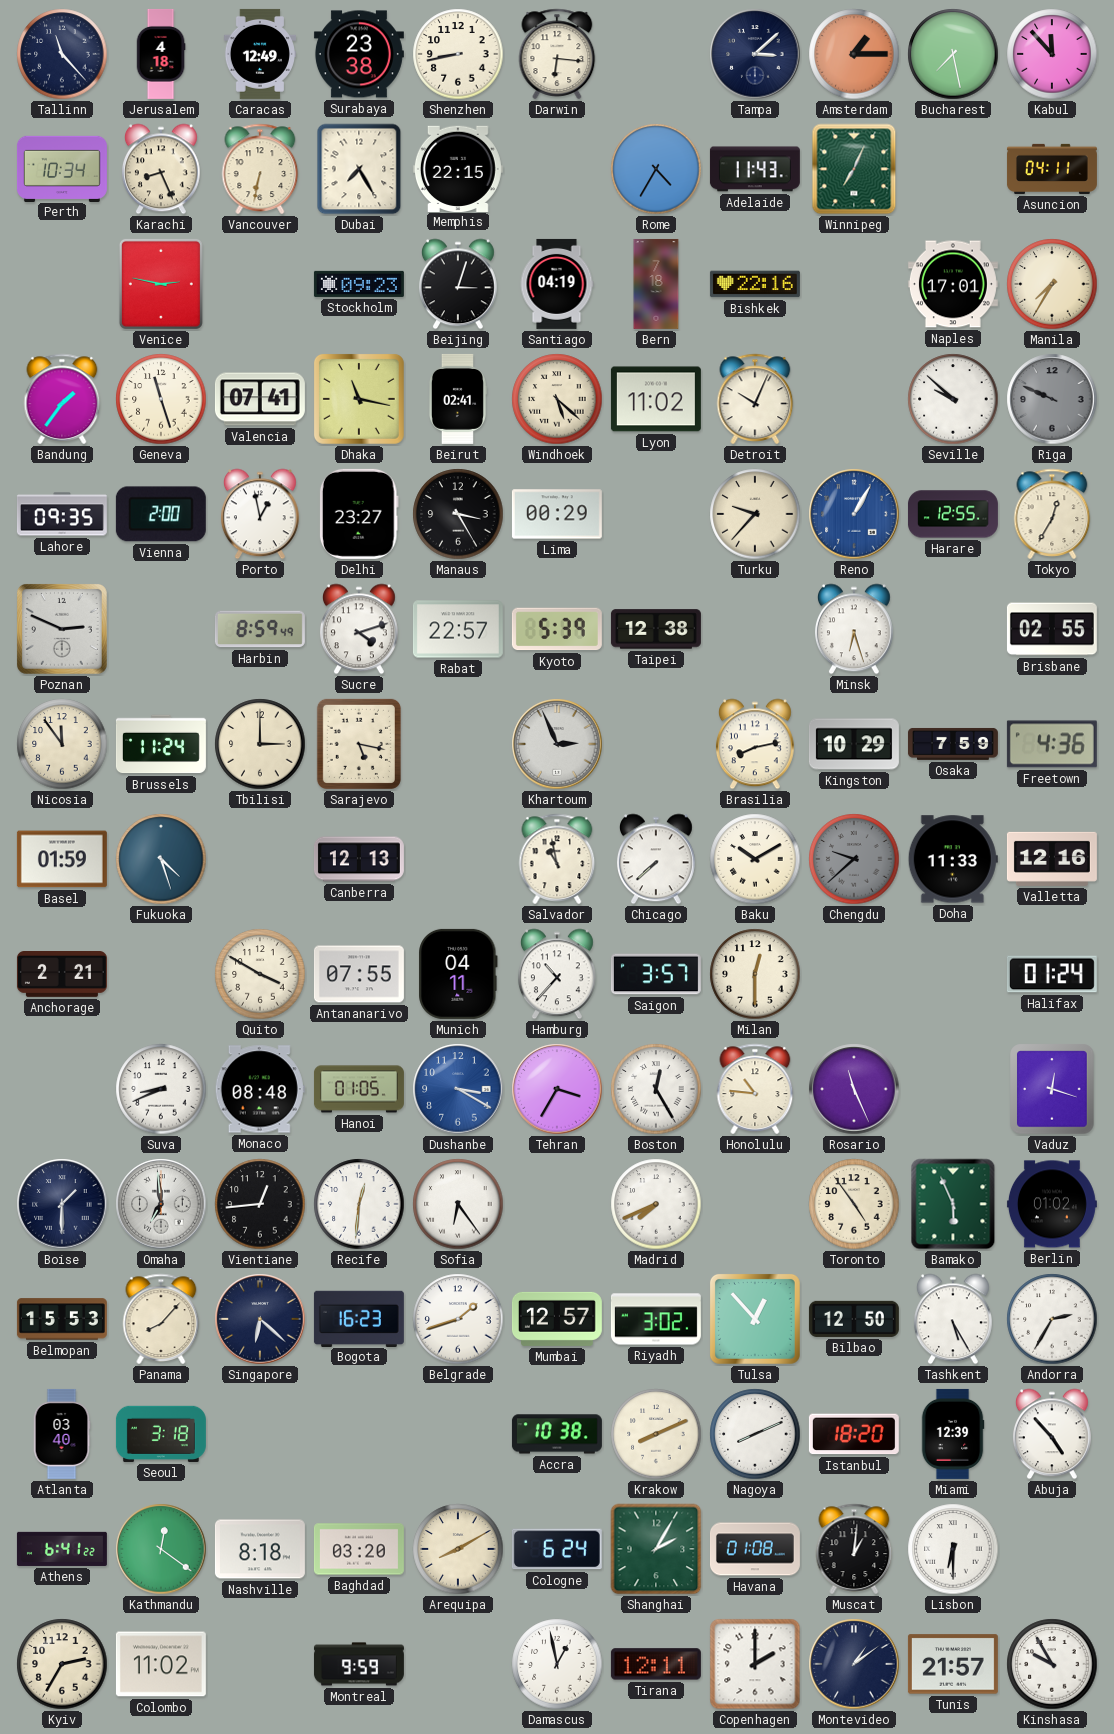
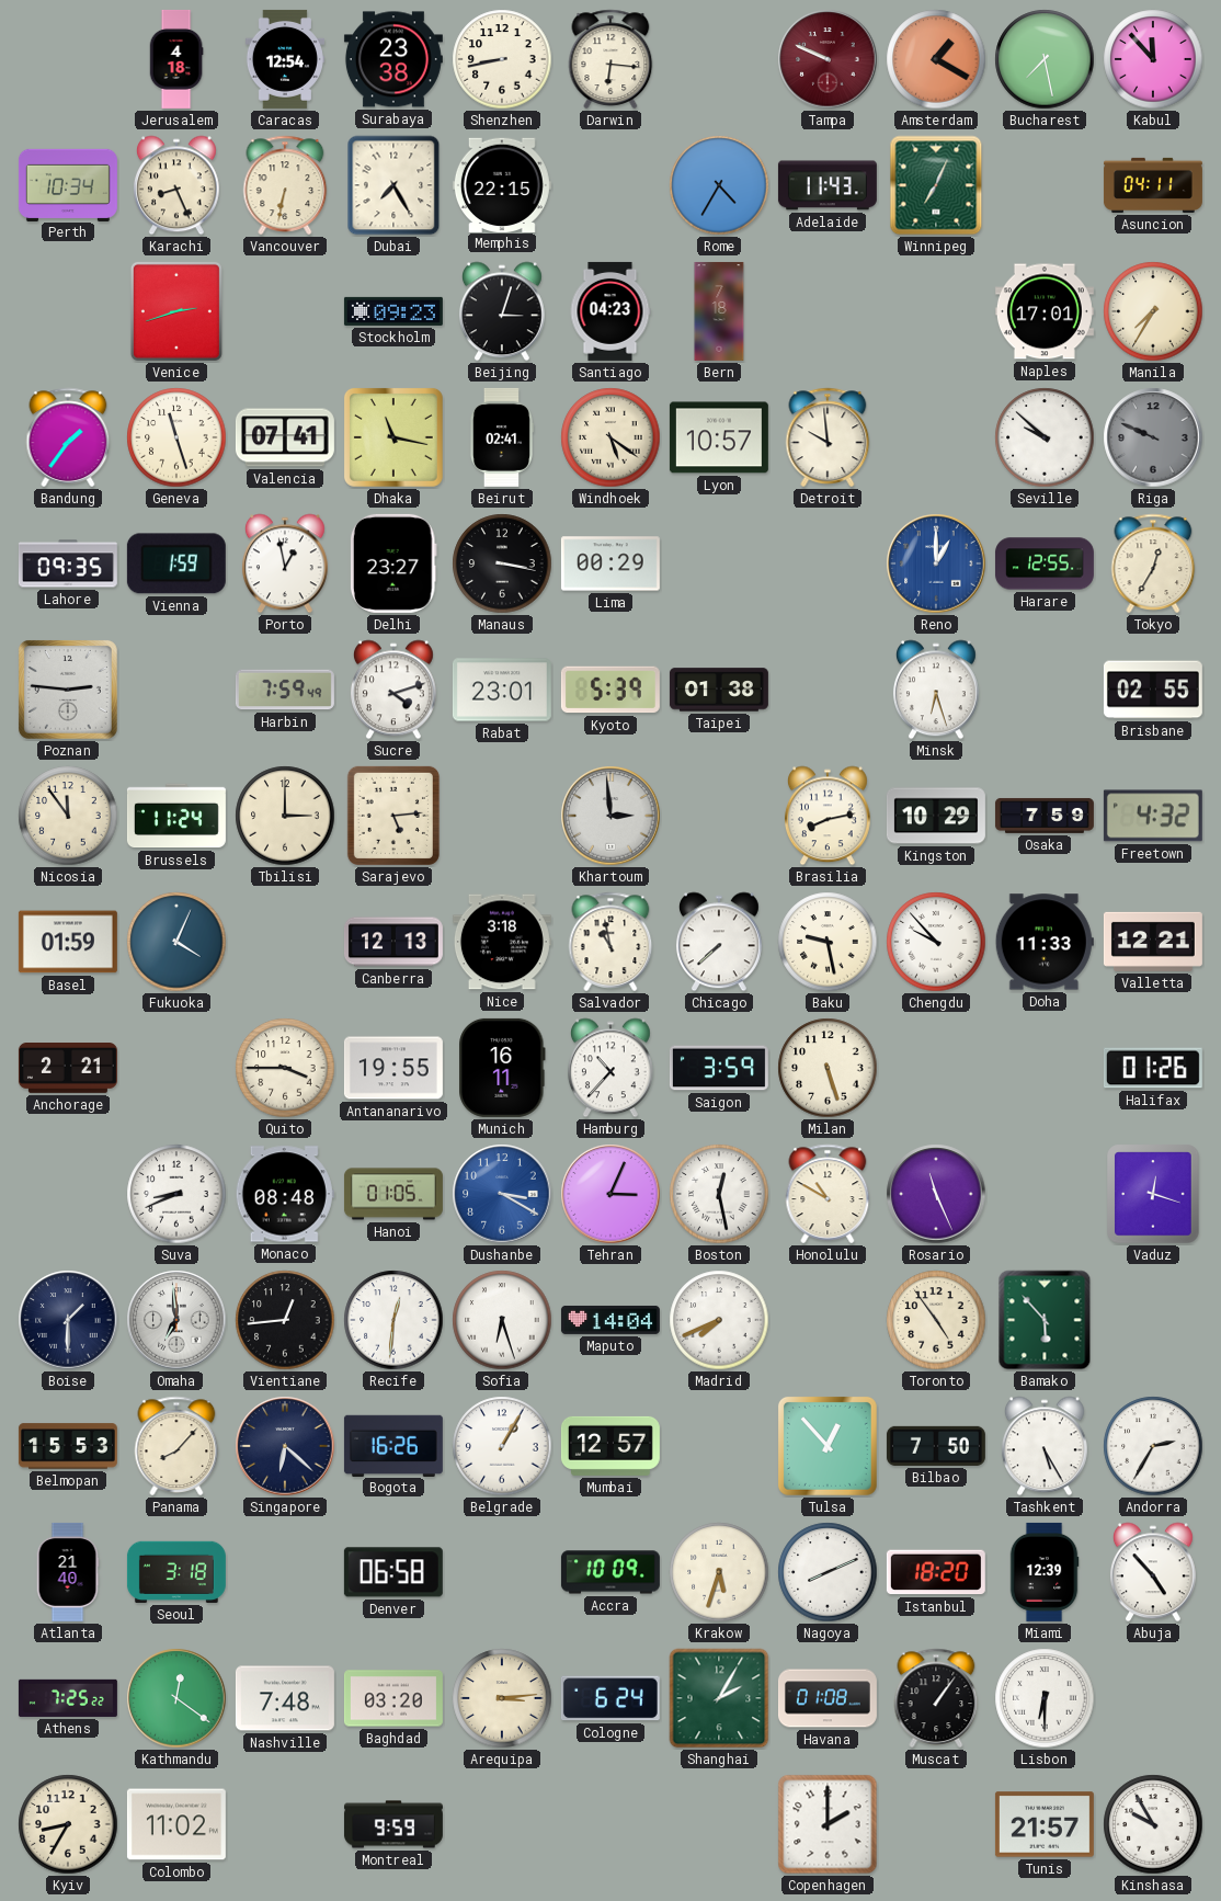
Tallinn: 11:23 -> none (62, 54)
Caracas: 12:49 -> 12:54 (285, 59)
Tampa: 3:08 -> 9:49 (828, 59)
Tampa dial: navy -> burgundy (828, 59)
Amsterdam: 1:15 -> 1:20 (936, 59)
Venice: 2:47 -> 2:42 (176, 311)
Santiago: 04:19 -> 04:23 (610, 311)
Bishkek: 22:16 -> none (755, 284)
Windhoek: 5:22 -> 5:21 (610, 437)
Lyon: 11:02 -> 10:57 (719, 437)
Detroit: 10:04 -> 9:59 (828, 437)
Vienna: 2:00 -> 1:59 (176, 564)
Manaus: 3:25 -> 3:17 (502, 564)
Turku: 9:37 -> none (755, 514)
Reno: 1:05 -> 1:00 (936, 564)
Poznan: 2:49 -> 2:46 (68, 690)
Harbin: 8:59 -> 7:59 (285, 690)
Rabat: 22:57 -> 23:01 (502, 690)
Taipei: 12:38 -> 01:38 (719, 690)
Sarajevo: 5:17 -> 5:14 (393, 816)
Khartoum: 2:56 -> 2:59 (610, 816)
Freetown: 4:36 -> 4:32 (1153, 816)
Fukuoka: 4:27 -> 4:04 (176, 942)
Nice: none -> 3:18 (502, 942)
Baku: 10:10 -> 9:28 (828, 942)
Chengdu: 9:38 -> 9:53 (936, 942)
Chengdu dial: grey -> white (936, 942)
Valletta: 12:16 -> 12:21 (1153, 942)
Quito: 3:50 -> 3:45 (285, 1068)
Antananarivo: 07:55 -> 19:55 (393, 1068)
Munich: 04:11 -> 16:11 (502, 1068)
Saigon: 3:57 -> 3:59 (719, 1068)
Milan: 12:30 -> 5:27 (828, 1068)
Halifax: 01:24 -> 01:26 (1153, 1068)
Tehran: 3:35 -> 3:04 (610, 1194)
Boston: 12:25 -> 12:28 (719, 1194)
Honolulu: 10:46 -> 10:50 (828, 1194)
Sofia: 6:24 -> 6:27 (502, 1320)
Maputo: none -> 14:04 (610, 1320)
Bamako: 5:56 -> 5:53 (1045, 1320)
Berlin: 01:02 -> none (1052, 1204)
Bogota: 16:23 -> 16:26 (393, 1445)
Belgrade: 1:42 -> 1:05 (502, 1446)
Riyadh: 3:02 -> none (656, 1319)
Bilbao: 12:50 -> 7:50 (936, 1446)
Atlanta: 03:40 -> 21:40 (68, 1572)
Denver: none -> 06:58 (393, 1572)
Accra: 10:38 -> 10:09 (610, 1572)
Krakow: 8:11 -> 5:33 (719, 1572)
Athens: 6:41 -> 7:25 (68, 1698)
Nashville: 8:18 -> 7:48 (285, 1698)
Arequipa: 8:10 -> 3:14 (502, 1698)
Muscat: 1:01 -> 1:06 (936, 1698)
Kyiv: 2:35 -> 8:35 (68, 1824)
Damascus: 12:58 -> none (557, 1664)
Tirana: 12:11 -> none (656, 1664)
Montevideo: 1:09 -> none (854, 1664)
